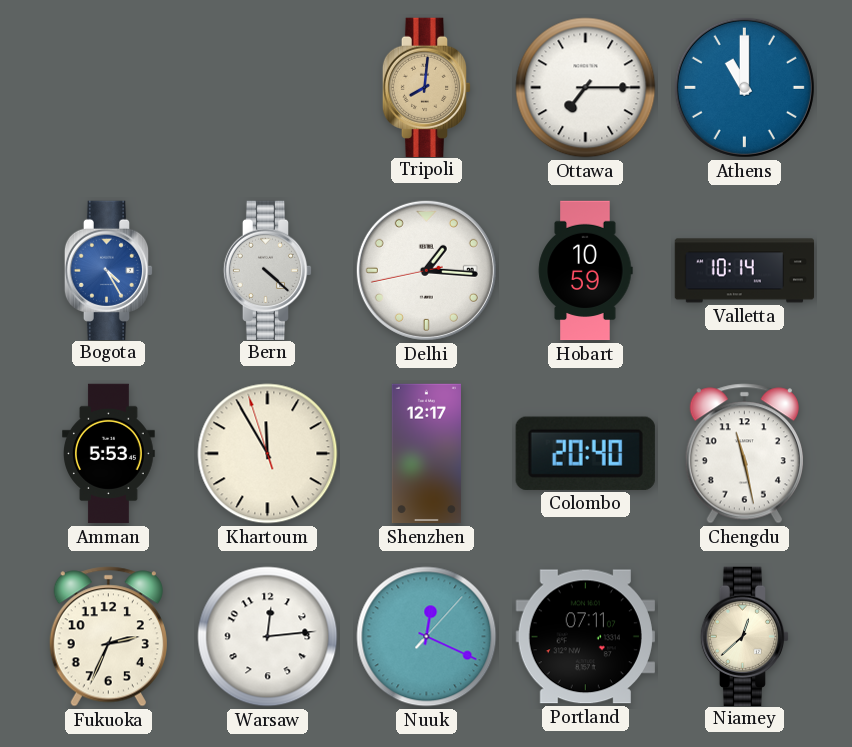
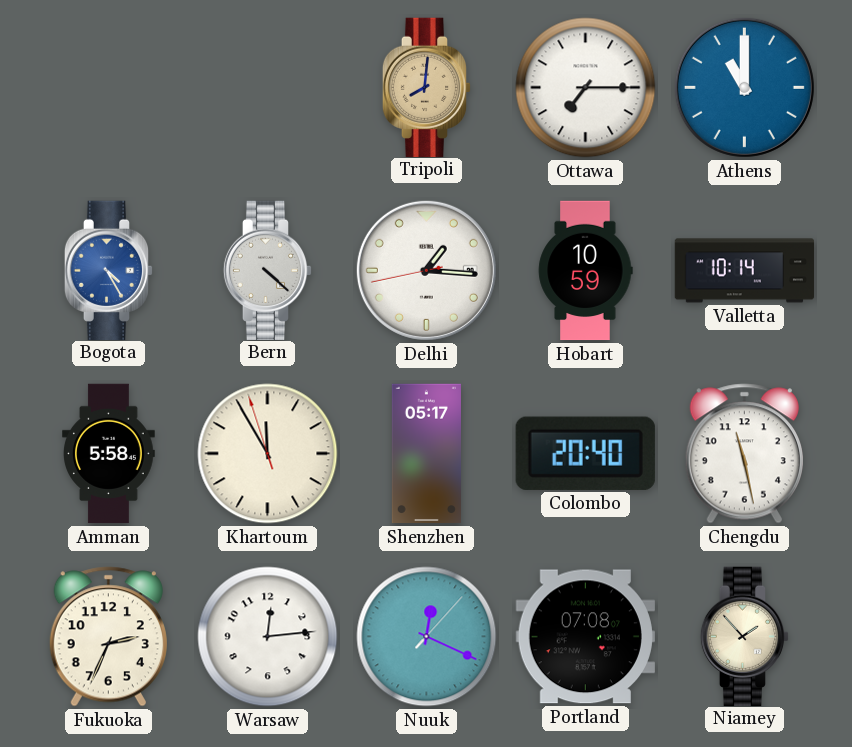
Amman: 5:53 -> 5:58 (109, 454)
Shenzhen: 12:17 -> 05:17 (426, 454)
Portland: 07:11 -> 07:08 (585, 637)
Niamey: 12:38 -> 1:53 (745, 636)
